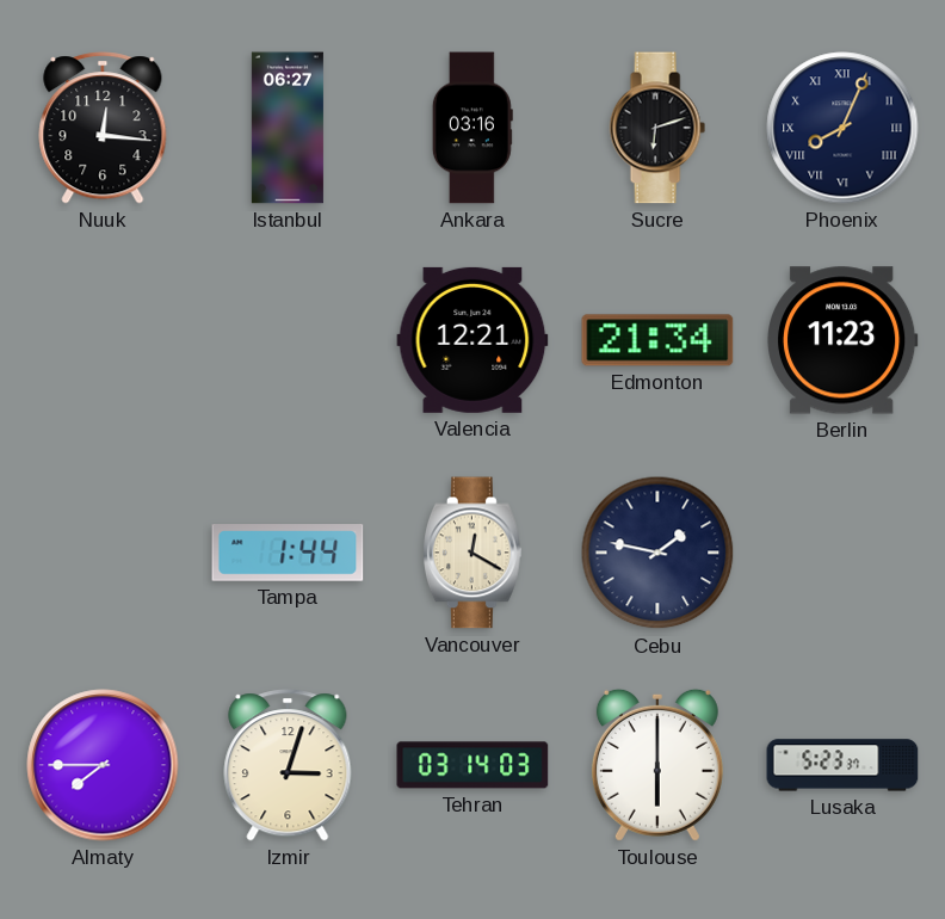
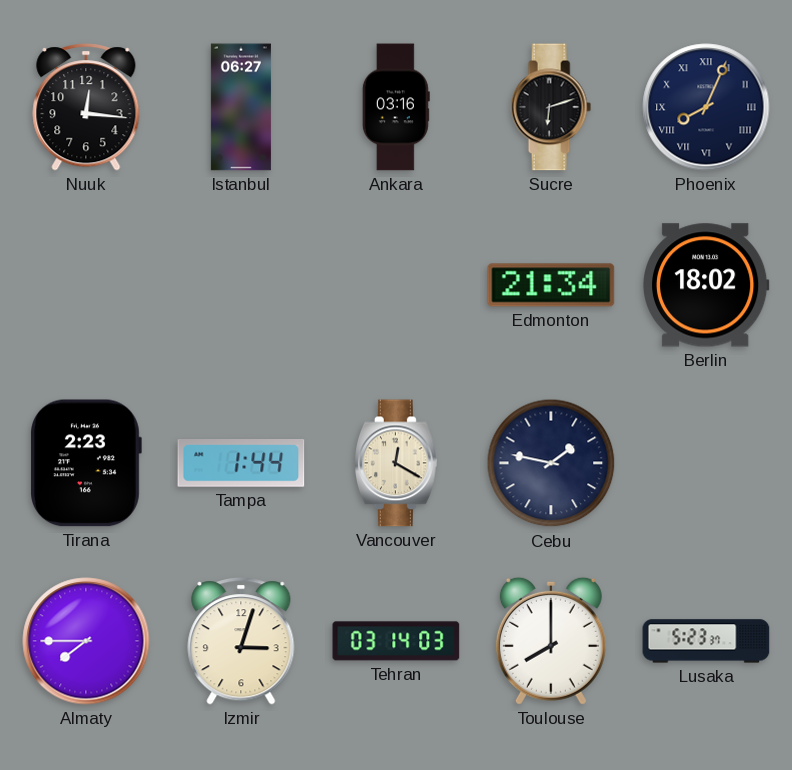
Valencia: 12:21 -> none (472, 340)
Berlin: 11:23 -> 18:02 (706, 285)
Tirana: none -> 2:23 (86, 463)
Toulouse: 6:00 -> 8:00 (551, 641)
